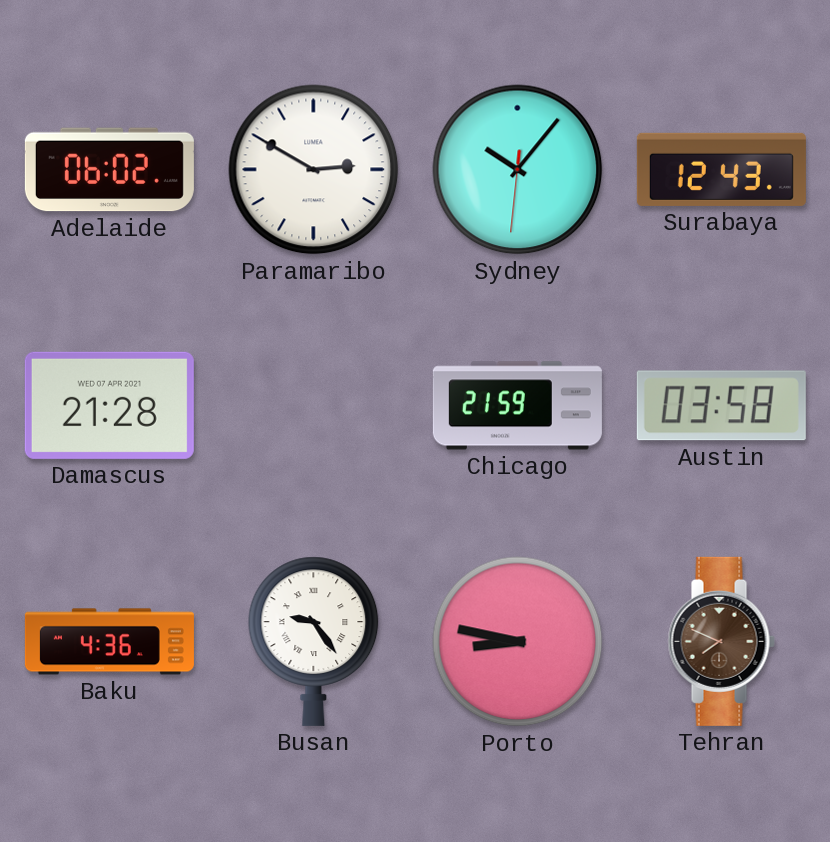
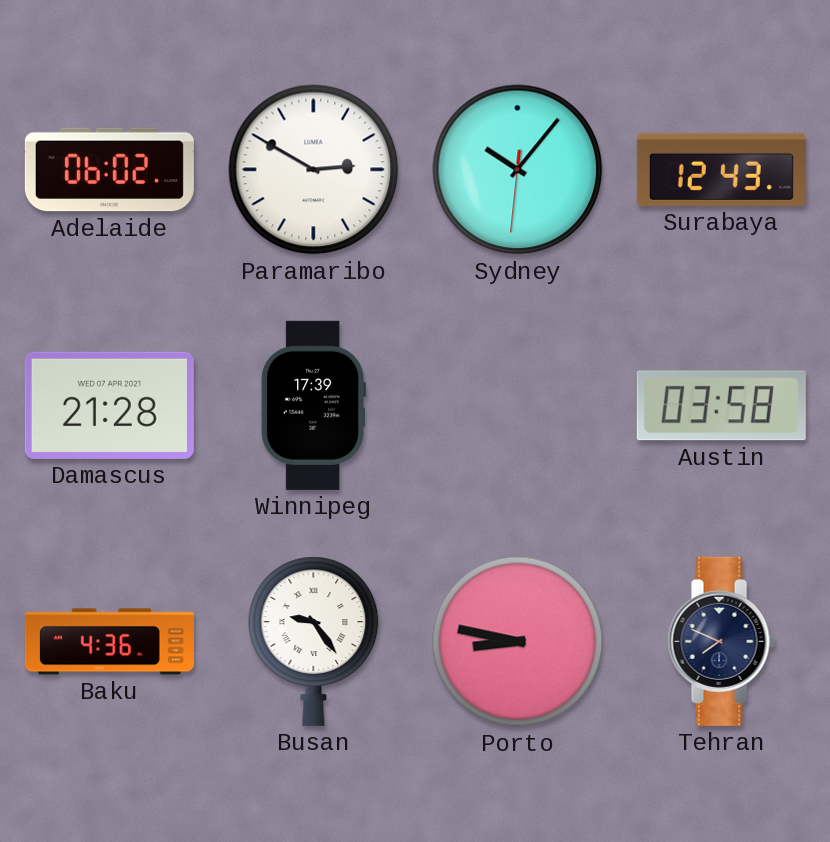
Winnipeg: none -> 17:39 (313, 405)
Chicago: 21:59 -> none (517, 406)
Tehran dial: brown -> navy (721, 641)
